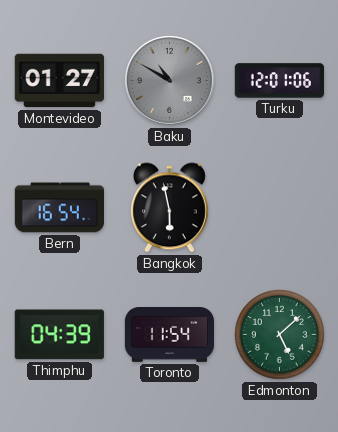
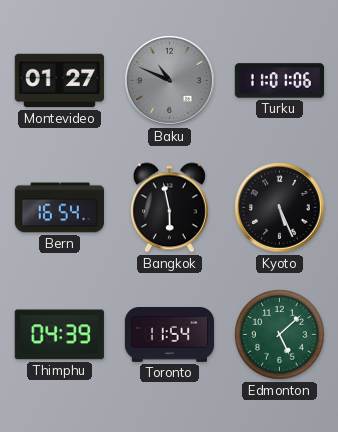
Baku: 10:50 -> 10:49 (170, 81)
Turku: 12:01 -> 11:01 (279, 81)
Kyoto: none -> 5:26 (280, 208)
